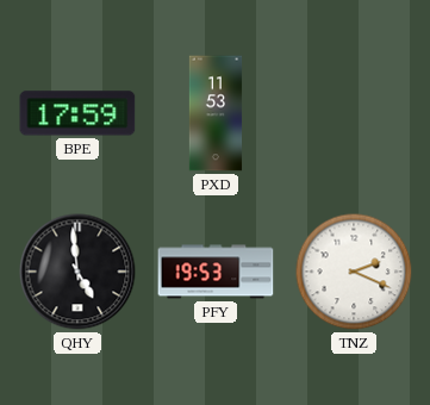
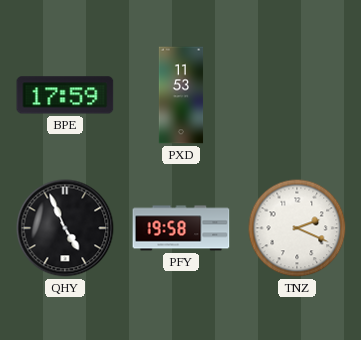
QHY: 4:59 -> 4:56 (65, 228)
PFY: 19:53 -> 19:58 (181, 228)
